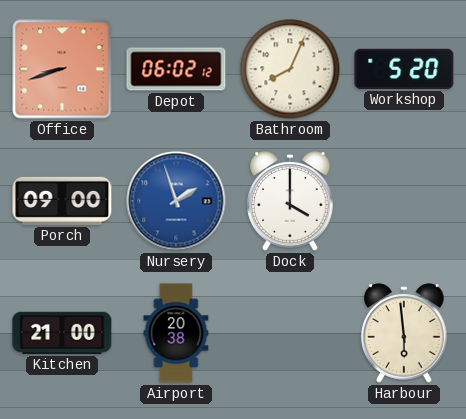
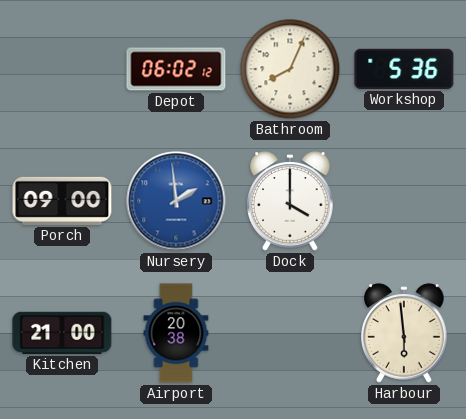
Office: 8:42 -> none (62, 69)
Workshop: 5:20 -> 5:36 (404, 69)
Nursery: 1:57 -> 1:59 (176, 201)
